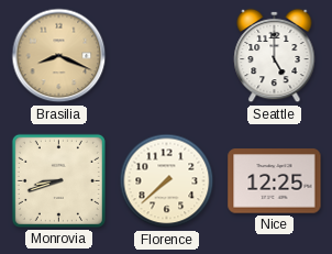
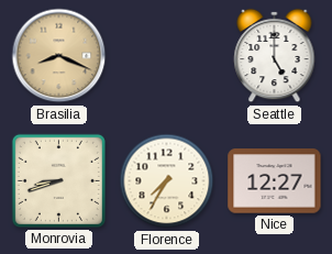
Florence: 7:38 -> 7:35 (167, 181)
Nice: 12:25 -> 12:27 (275, 181)
